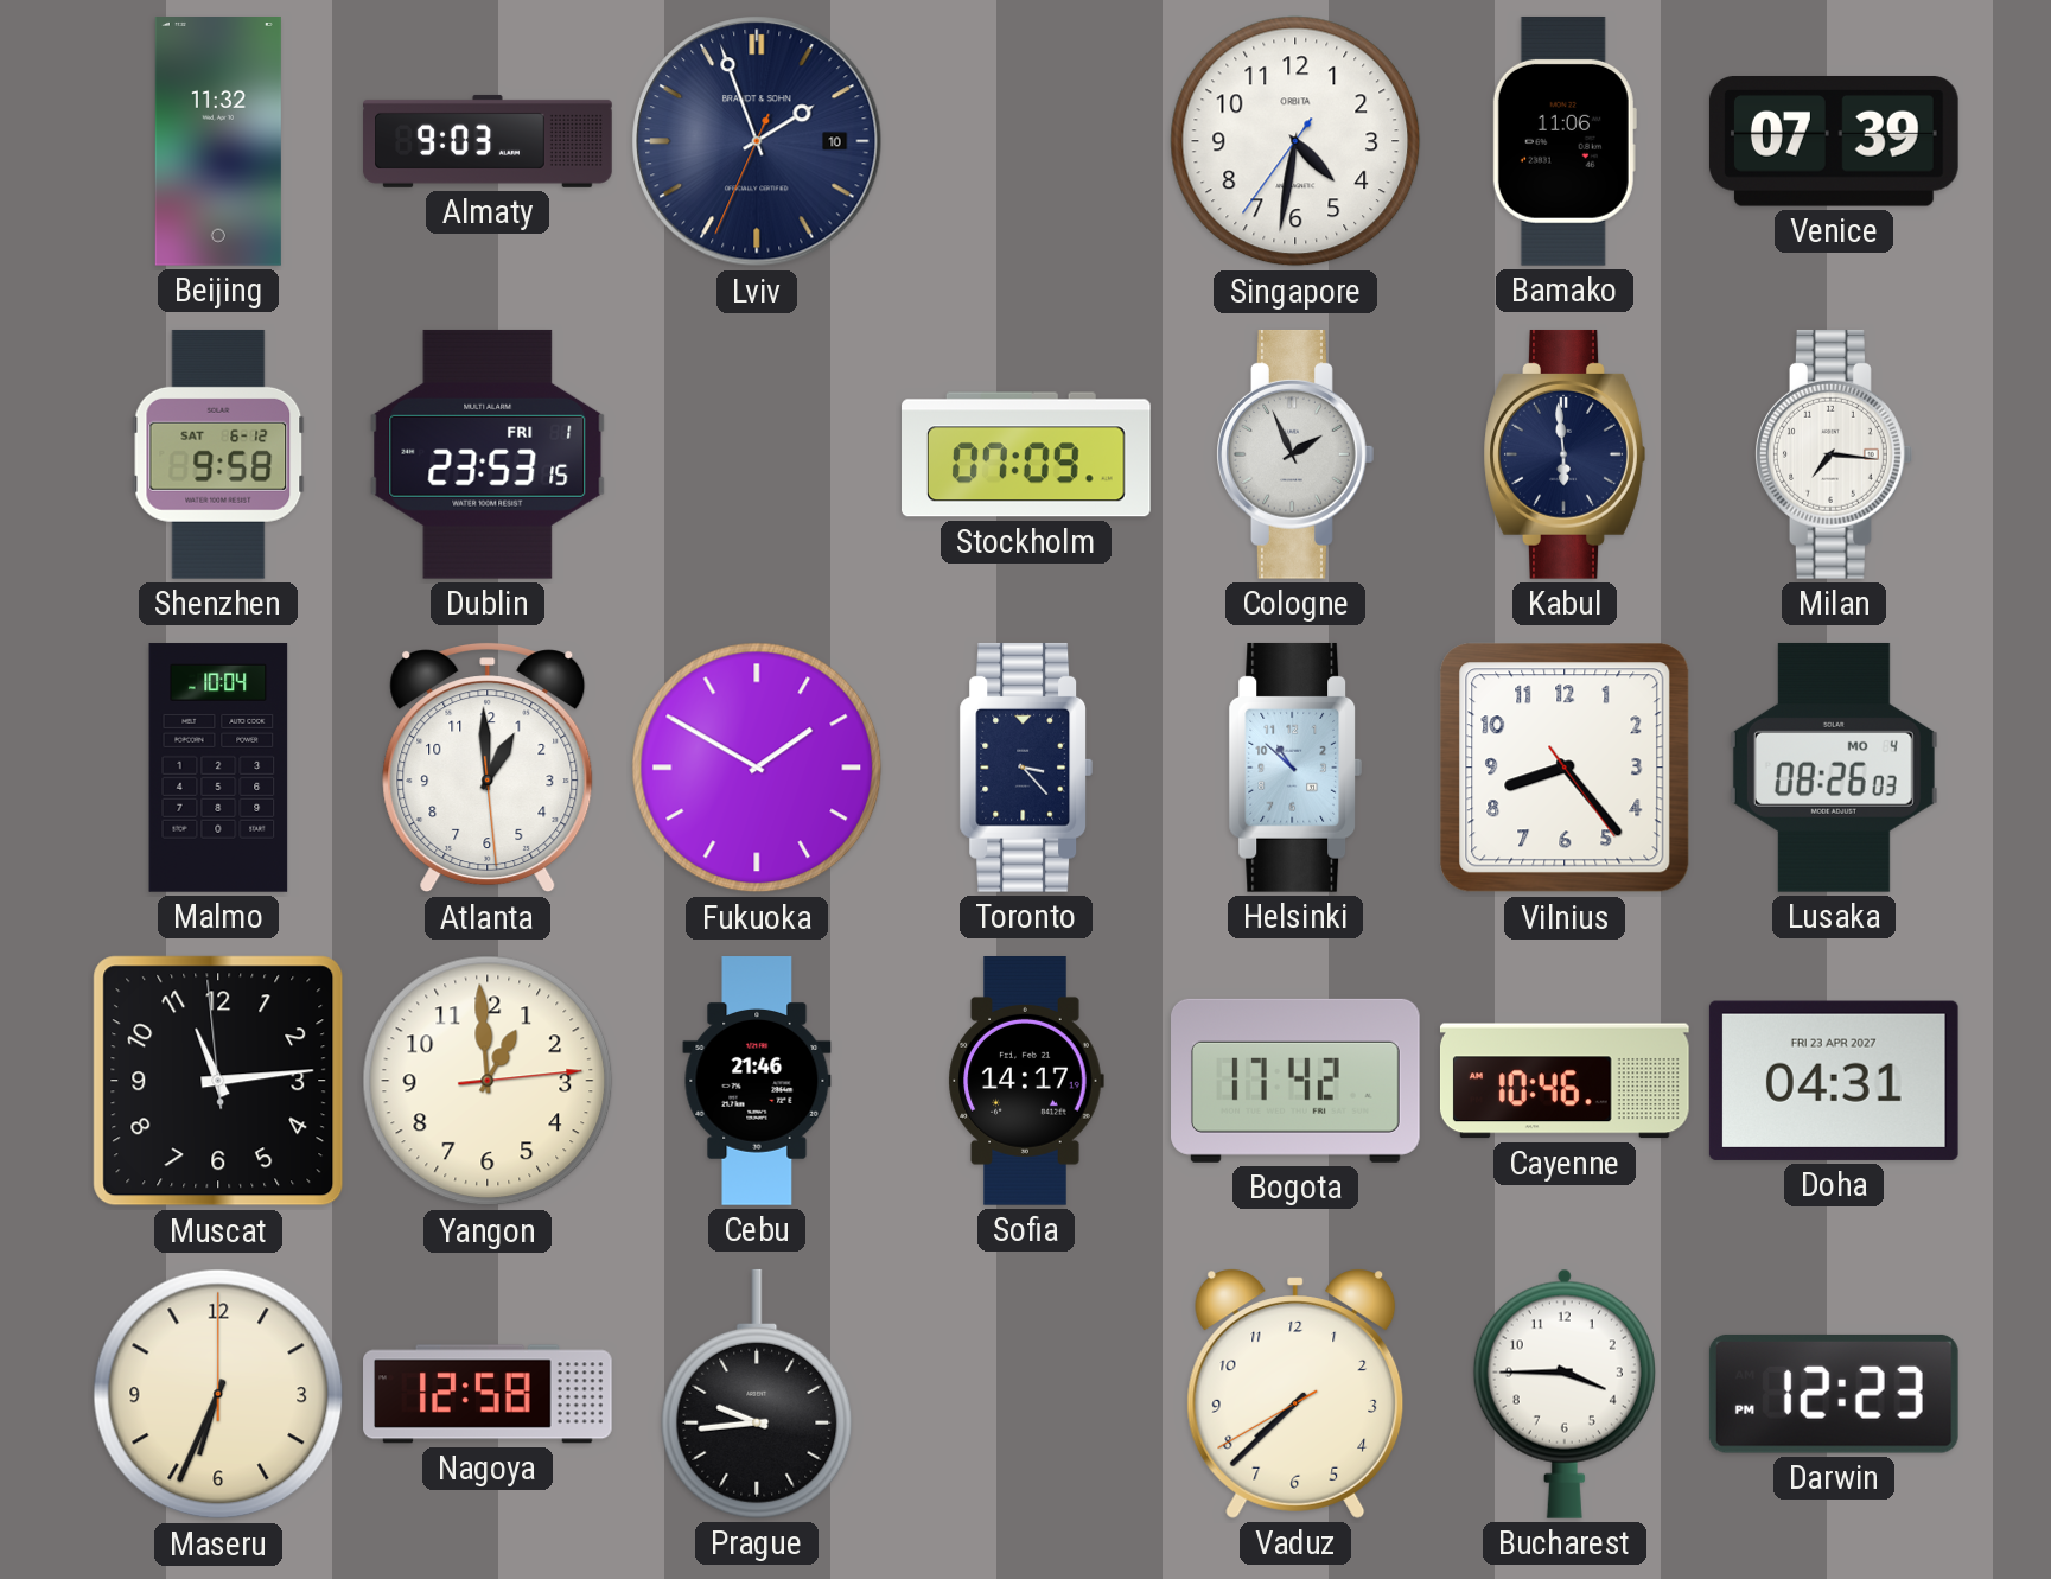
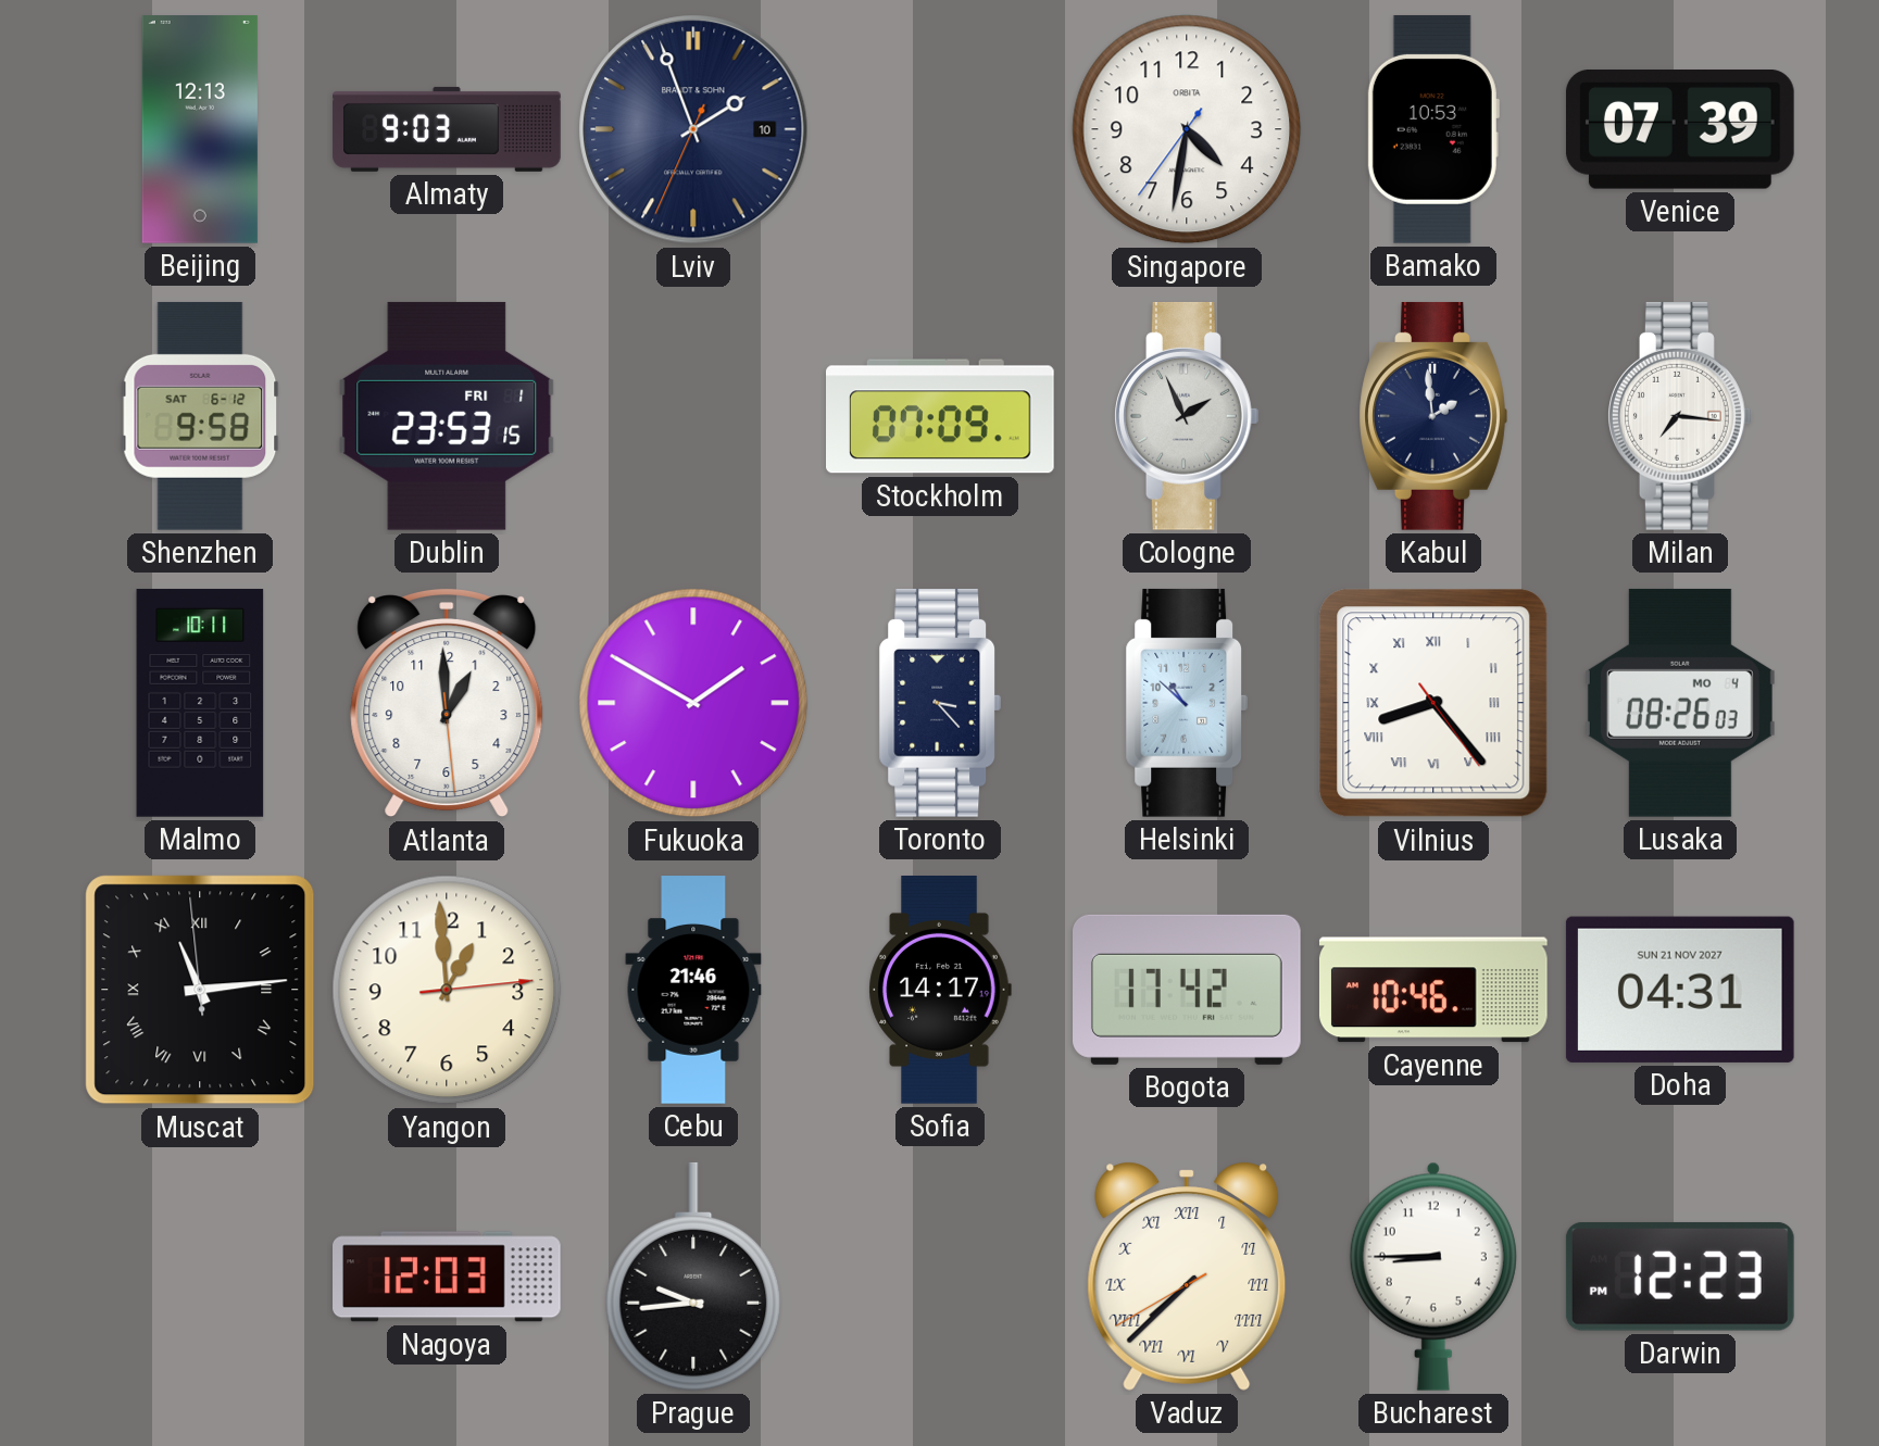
Beijing: 11:32 -> 12:13 (200, 130)
Bamako: 11:06 -> 10:53 (1433, 129)
Kabul: 5:59 -> 1:59 (1433, 416)
Malmo: 10:04 -> 10:11 (200, 703)
Vilnius numerals: Arabic -> Roman (1433, 703)
Muscat numerals: Arabic -> Roman (200, 990)
Doha date: FRI 23 APR 2027 -> SUN 21 NOV 2027 (1680, 990)
Maseru: 6:34 -> none (218, 1394)
Nagoya: 12:58 -> 12:03 (448, 1277)
Vaduz numerals: Arabic -> Roman (1187, 1277)
Bucharest: 3:45 -> 8:45 (1433, 1277)
